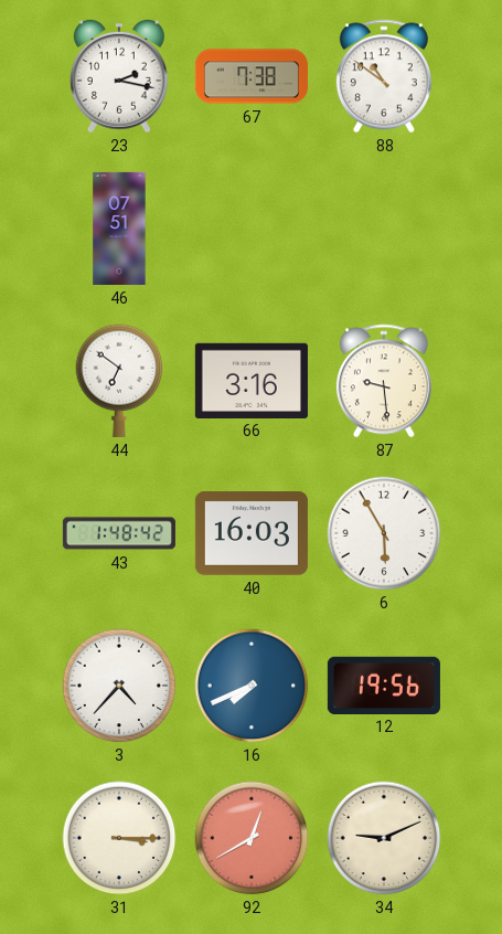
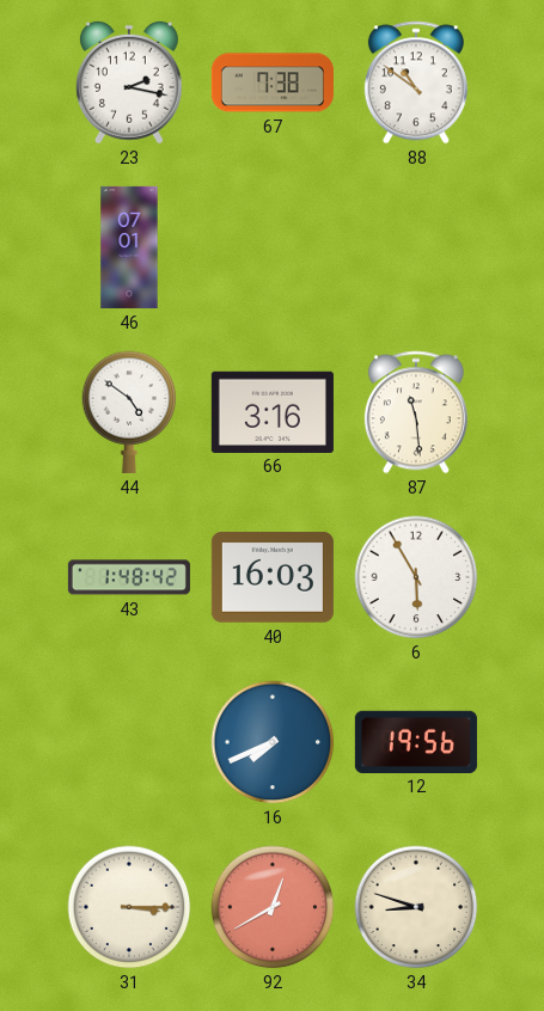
46: 07:51 -> 07:01 (129, 247)
44: 6:51 -> 4:51 (129, 412)
87: 9:29 -> 11:29 (416, 412)
3: 4:37 -> none (119, 686)
34: 9:11 -> 8:48 (416, 907)
